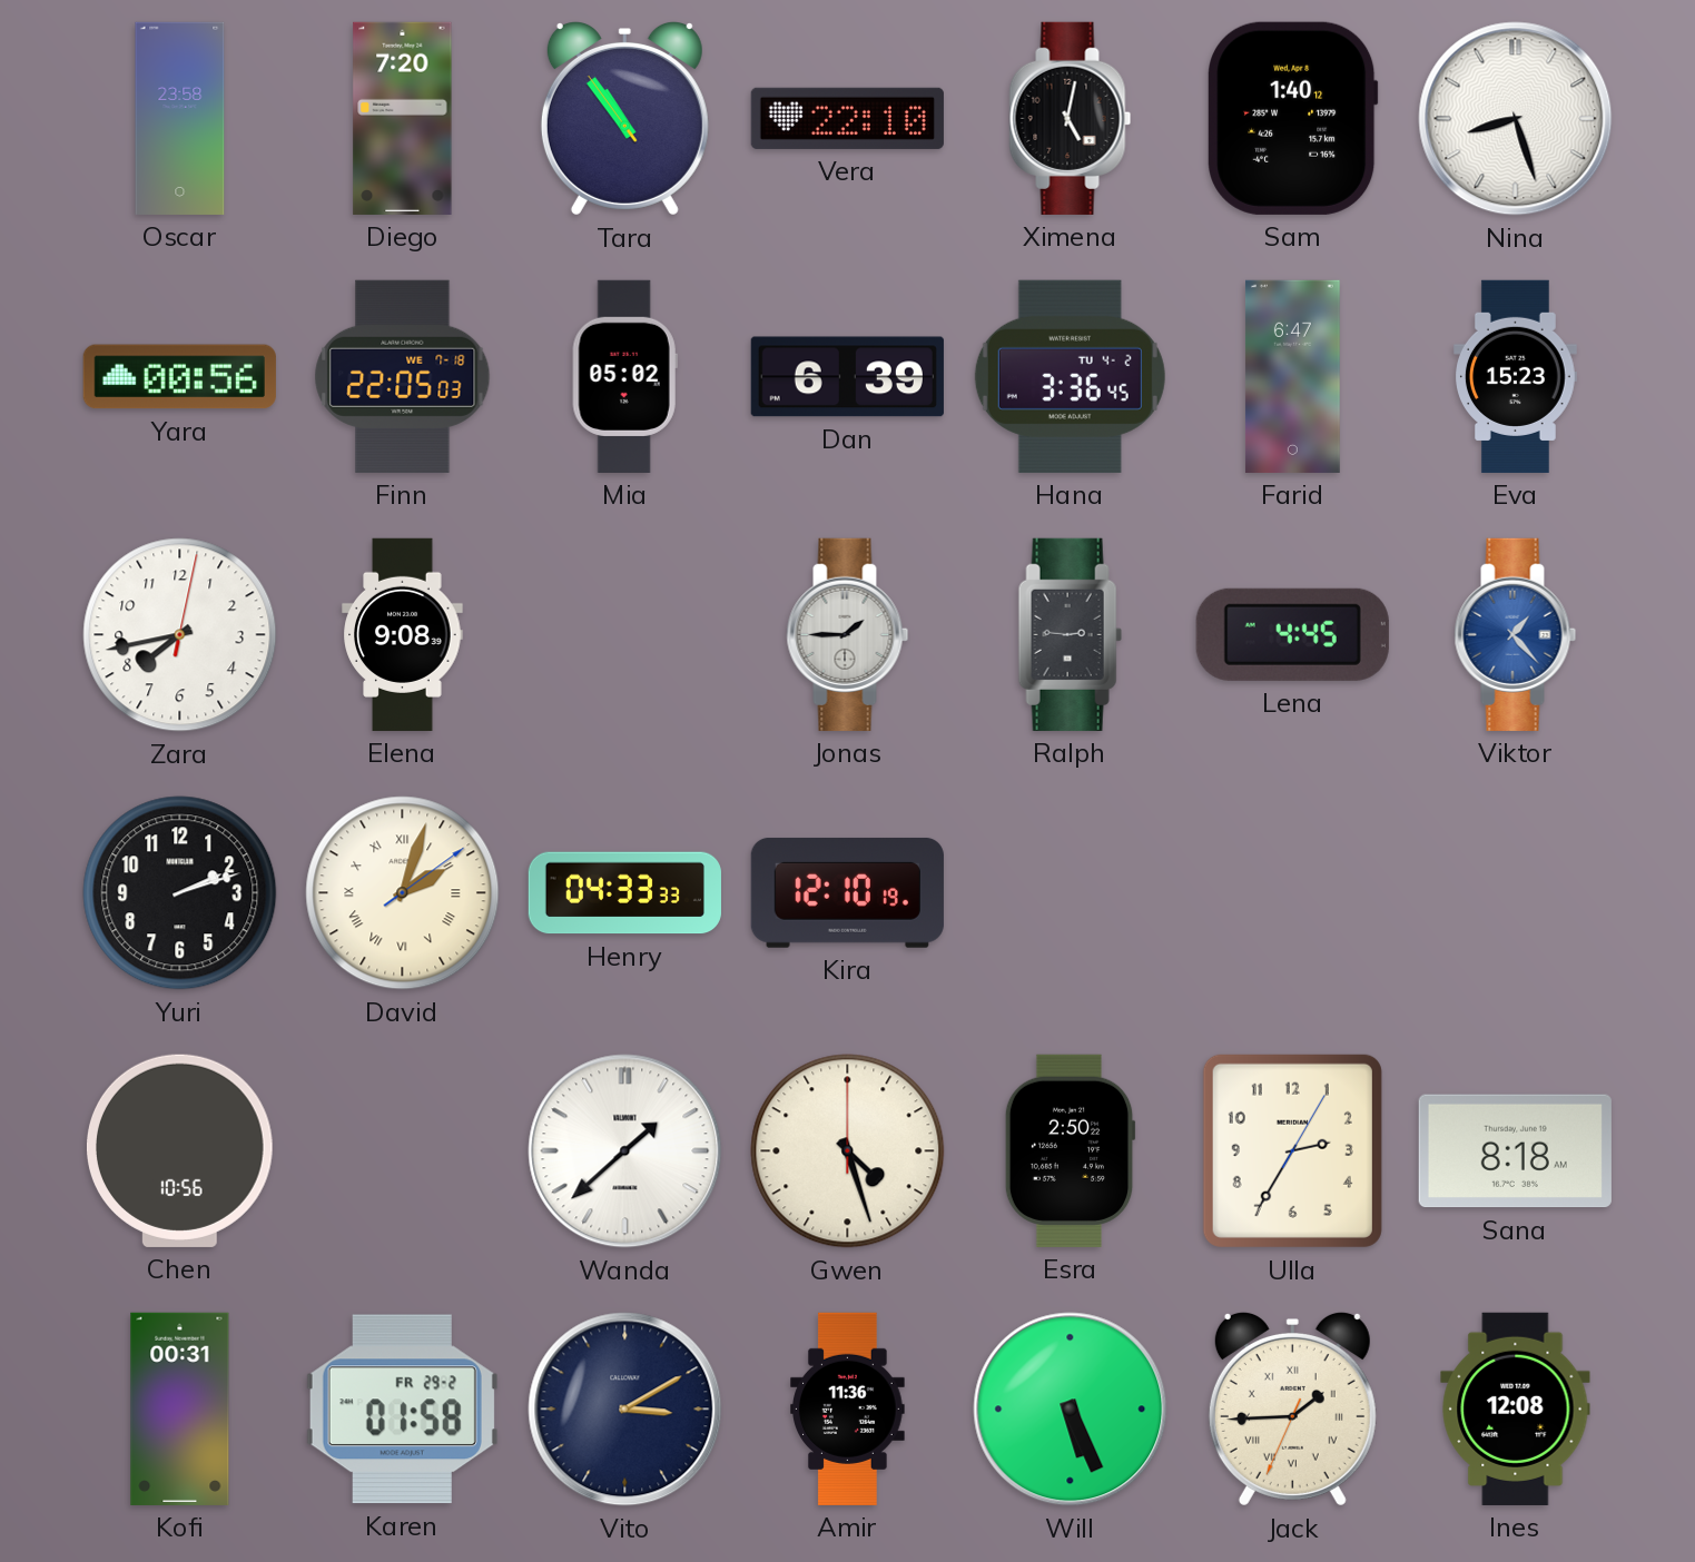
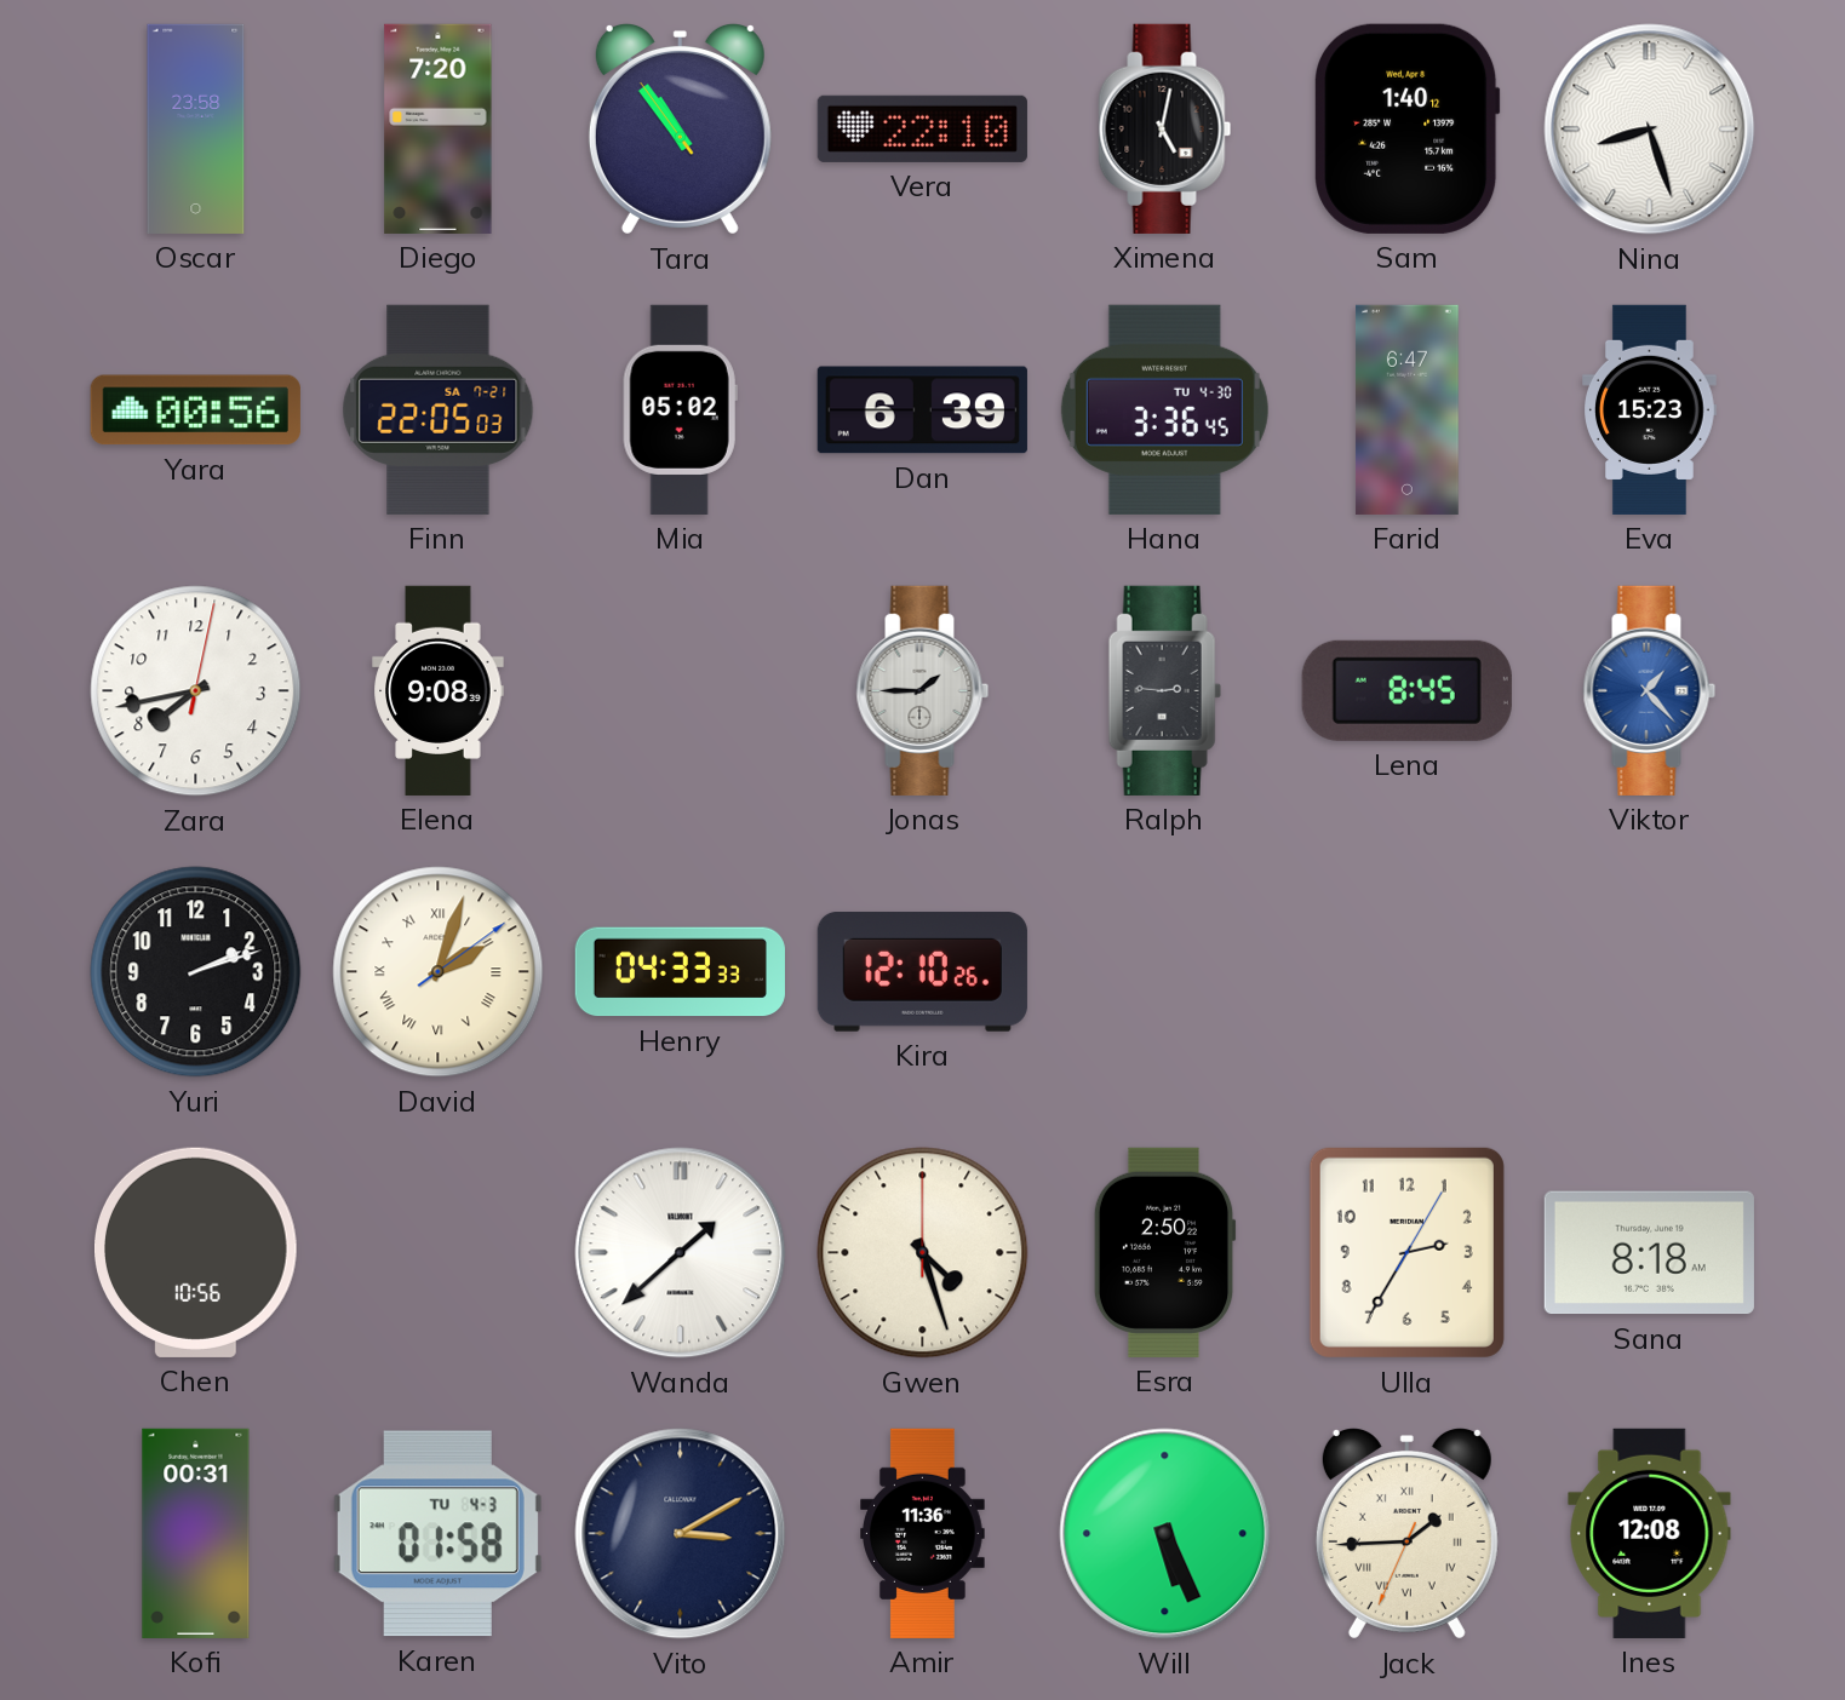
Finn date: WE 7-18 -> SA 7-21 (439, 409)
Hana date: TU 4-2 -> TU 4-30 (1164, 409)
Lena: 4:45 -> 8:45 (1406, 690)
Kira: 12:10:19 -> 12:10:26 (922, 971)
Karen date: FR 29-2 -> TU 4-3 (437, 1534)
